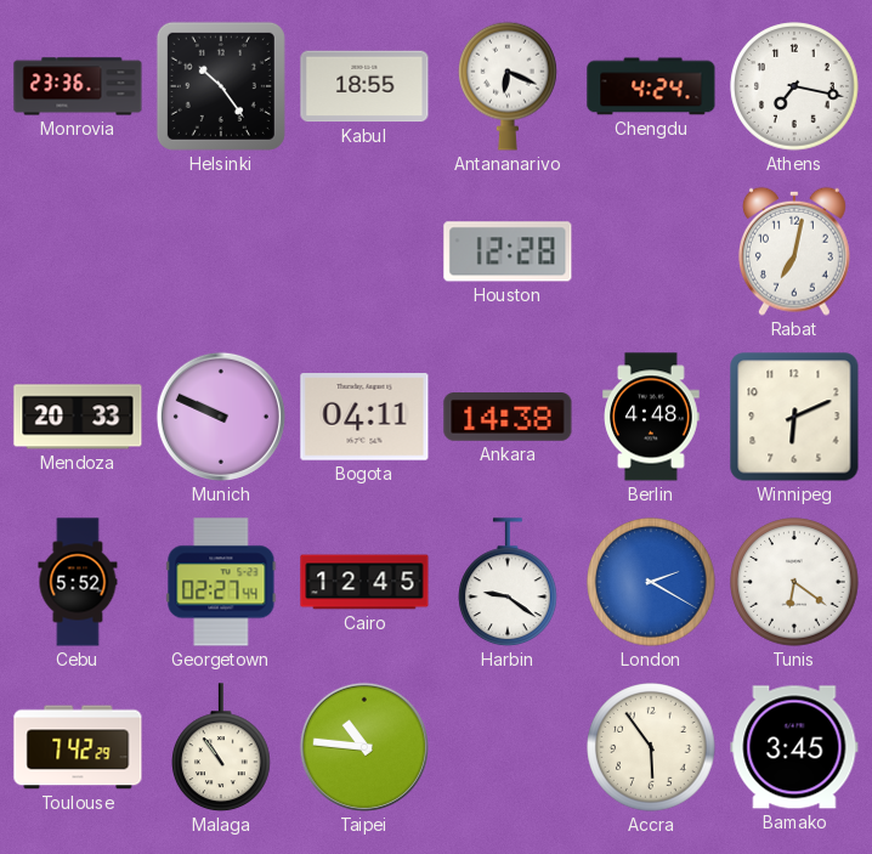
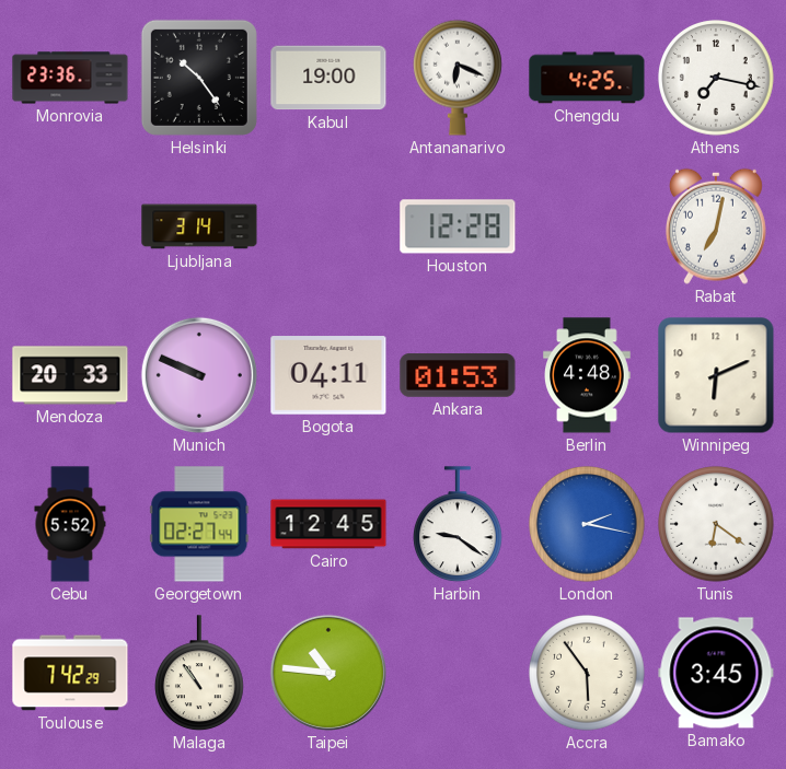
Kabul: 18:55 -> 19:00 (328, 78)
Chengdu: 4:24 -> 4:25 (587, 78)
Ljubljana: none -> 3:14 (199, 226)
Ankara: 14:38 -> 01:53 (458, 375)
London: 2:20 -> 2:17 (587, 524)
